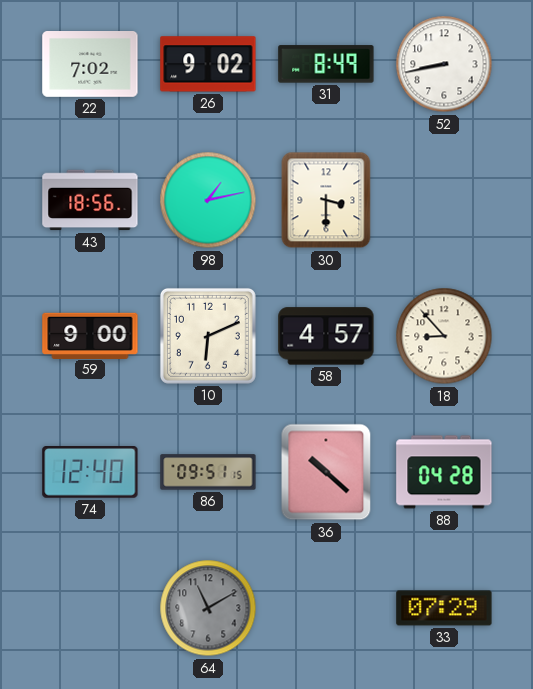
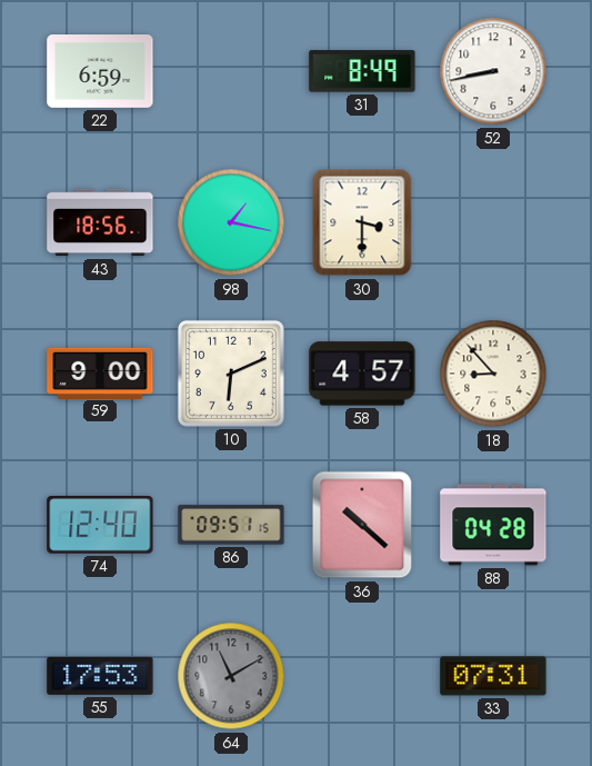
22: 7:02 -> 6:59 (100, 72)
26: 9:02 -> none (208, 64)
98: 1:13 -> 1:17 (231, 222)
55: none -> 17:53 (100, 676)
33: 07:29 -> 07:31 (493, 676)
